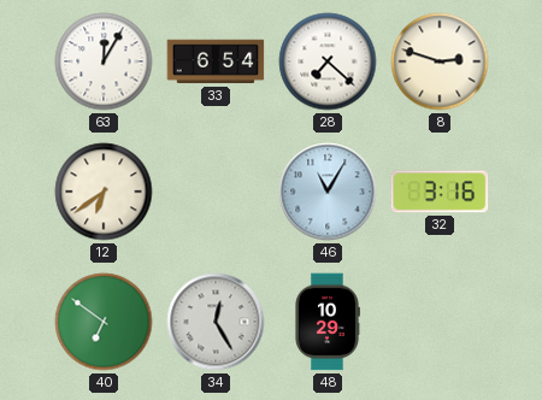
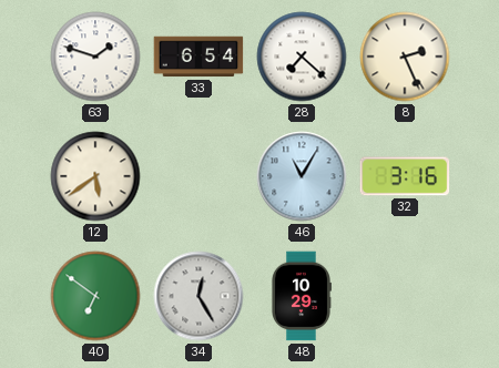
63: 12:05 -> 1:48 (95, 57)
8: 2:48 -> 2:26 (405, 57)
12: 6:39 -> 5:39 (95, 176)
